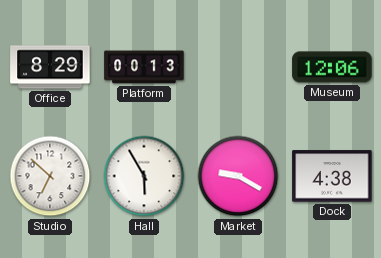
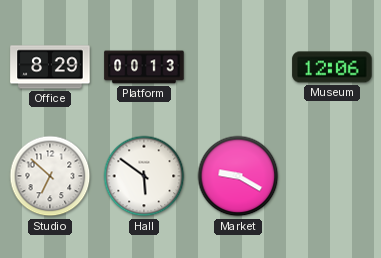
Hall: 5:55 -> 5:51 (144, 176)
Dock: 4:38 -> none (332, 176)
